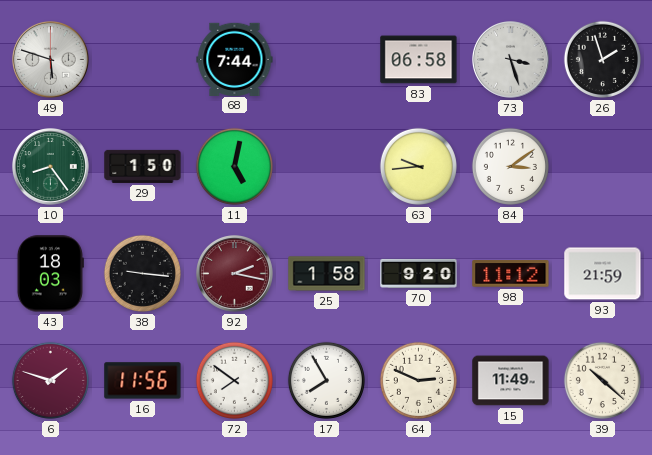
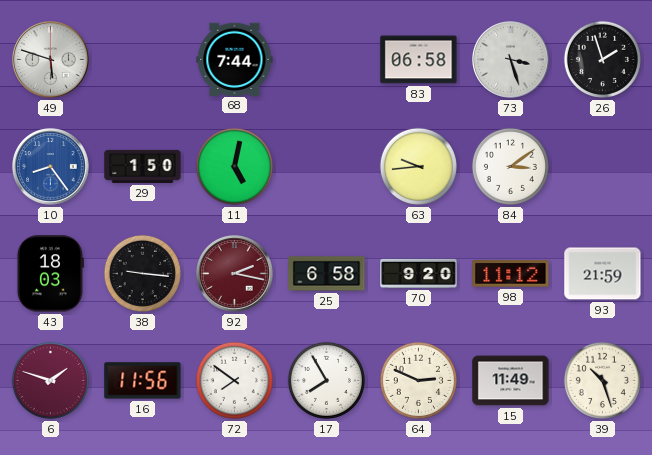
10 dial: green -> blue (51, 167)
25: 1:58 -> 6:58 (327, 274)
39: 10:22 -> 10:27 (602, 380)
